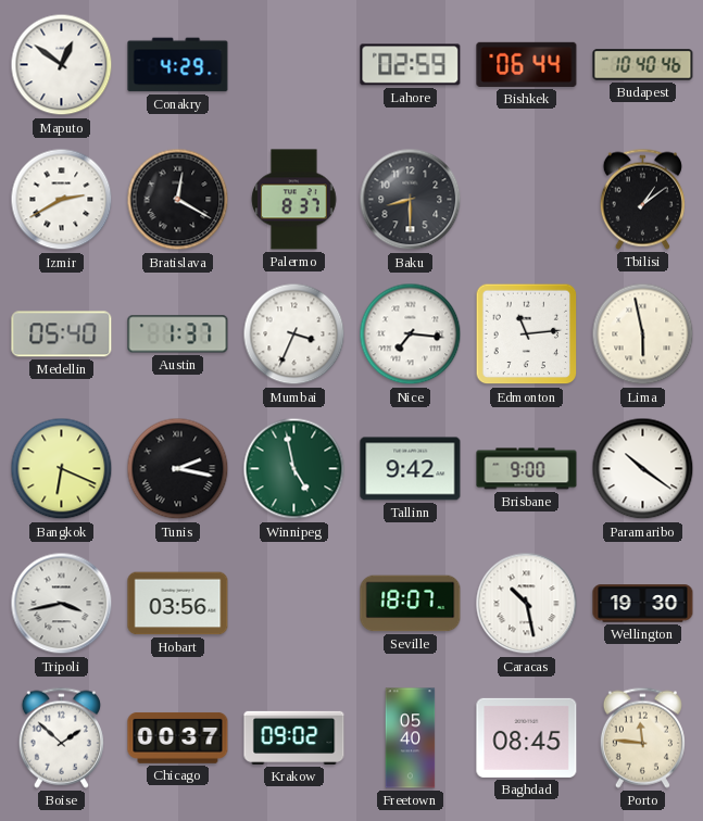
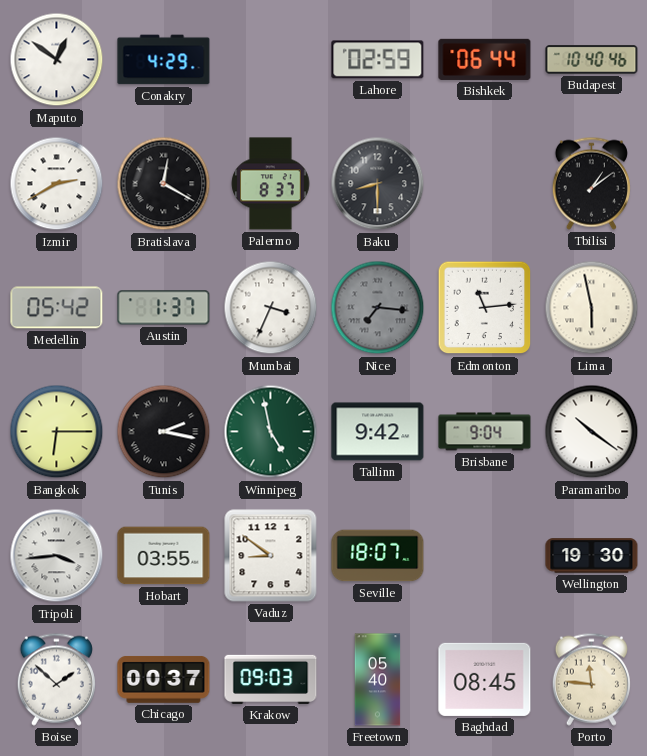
Medellin: 05:40 -> 05:42 (57, 308)
Nice dial: white -> grey (378, 308)
Bangkok: 6:19 -> 6:15 (57, 432)
Brisbane: 9:00 -> 9:04 (485, 432)
Tripoli: 3:43 -> 3:44 (57, 556)
Hobart: 03:56 -> 03:55 (164, 556)
Vaduz: none -> 8:51 (271, 556)
Caracas: 10:28 -> none (527, 604)
Krakow: 09:02 -> 09:03 (271, 679)
